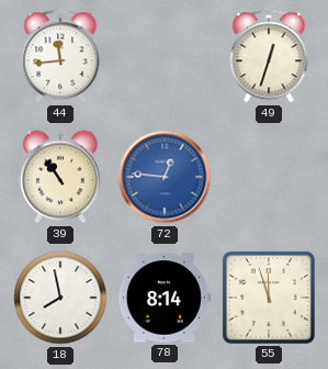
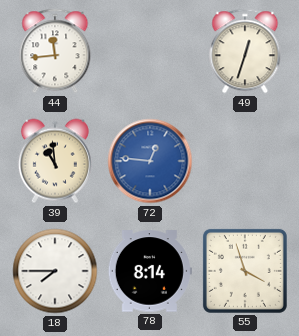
39: 10:54 -> 10:59 (55, 161)
18: 7:58 -> 7:45 (55, 271)
55: 11:57 -> 3:57 (245, 271)
